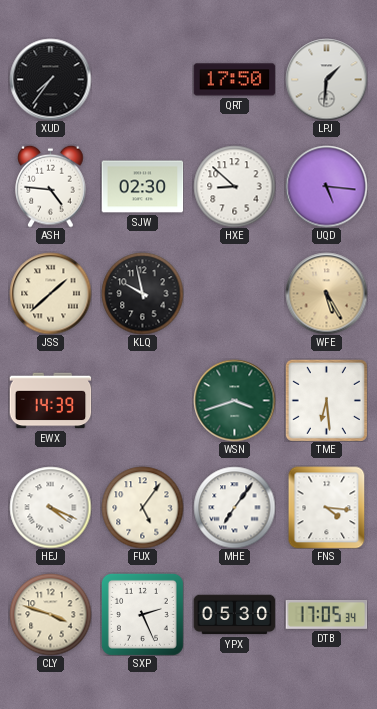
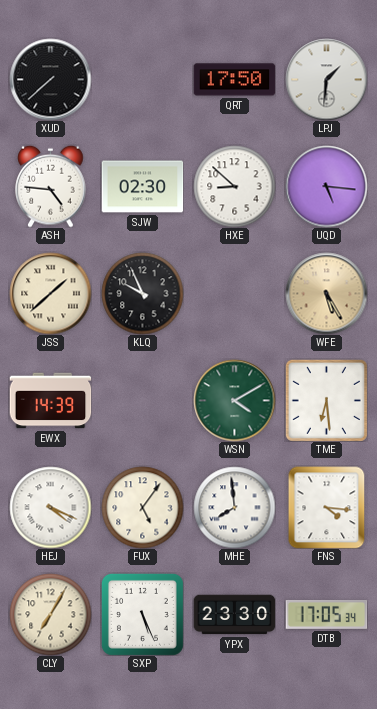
XUD: 7:36 -> 7:38 (50, 79)
KLQ: 9:58 -> 9:56 (142, 293)
WSN: 3:42 -> 4:10 (234, 400)
MHE: 7:06 -> 7:59 (234, 507)
CLY: 3:48 -> 7:05 (50, 614)
SXP: 2:26 -> 5:26 (142, 614)
YPX: 05:30 -> 23:30 (234, 615)
